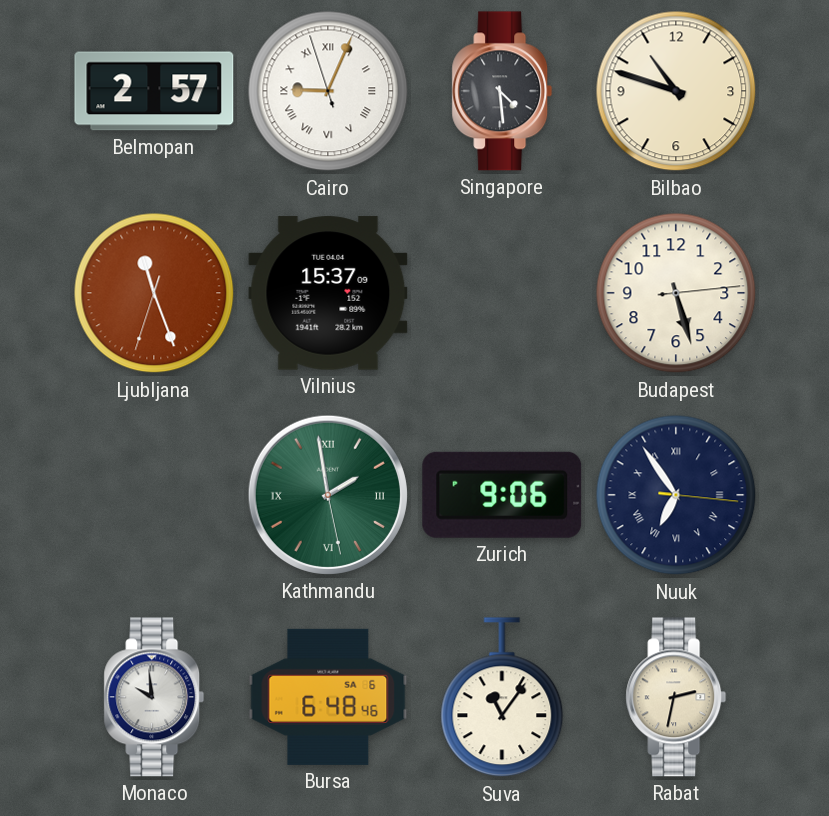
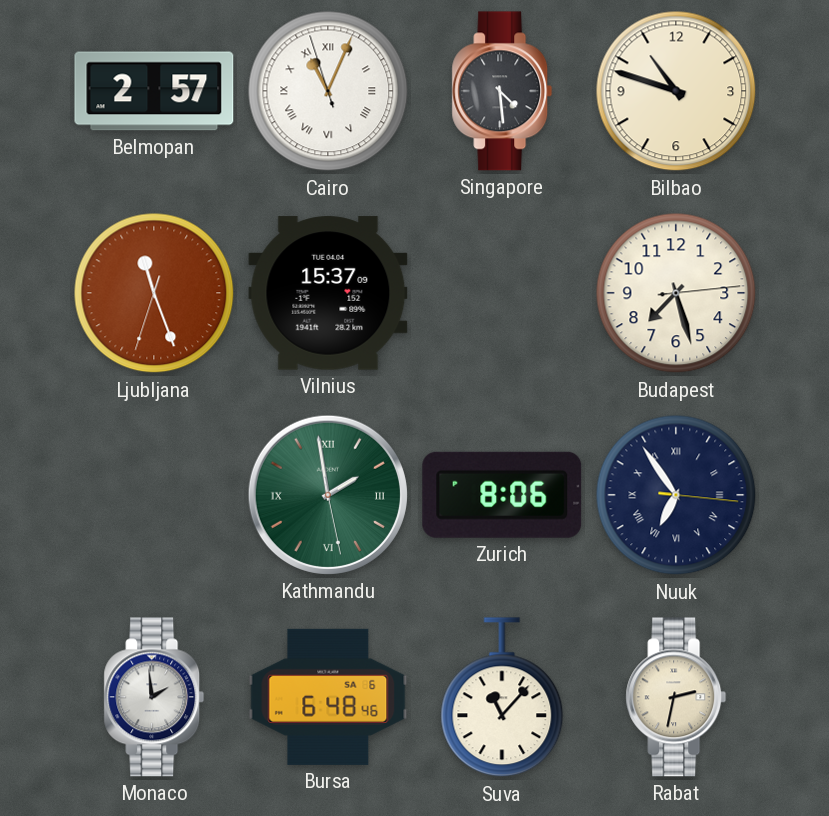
Cairo: 9:03 -> 11:03 (328, 91)
Budapest: 5:27 -> 7:27 (676, 293)
Zurich: 9:06 -> 8:06 (502, 495)
Monaco: 9:59 -> 1:59 (154, 697)
Suva: 11:06 -> 11:07 (502, 698)
